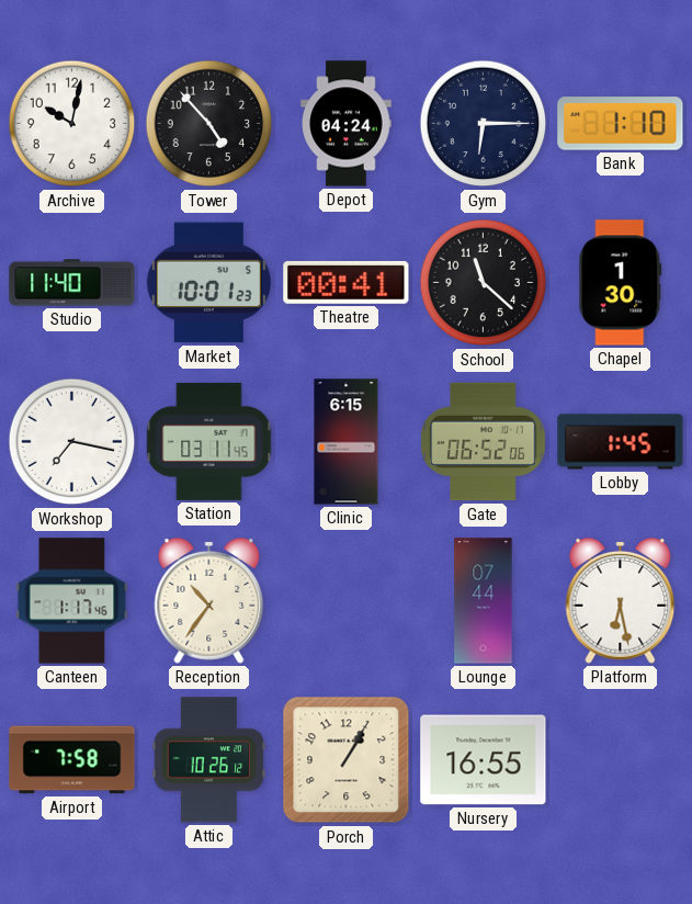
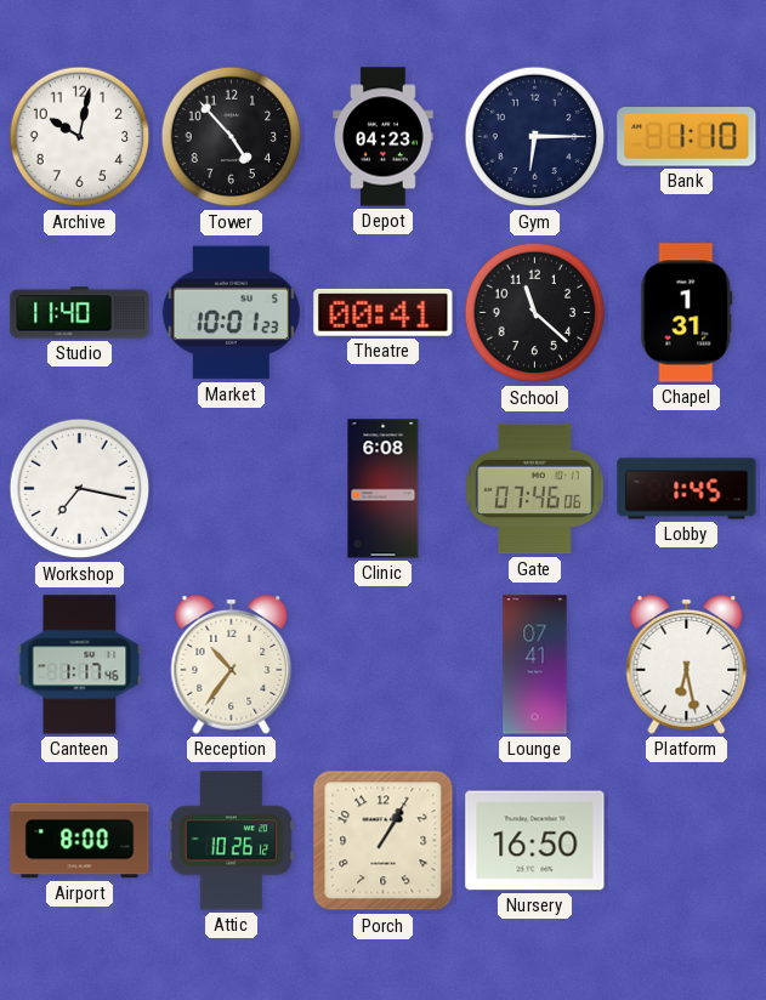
Depot: 04:24 -> 04:23 (384, 137)
Chapel: 1:30 -> 1:31 (687, 313)
Station: 03:11 -> none (209, 441)
Clinic: 6:15 -> 6:08 (384, 489)
Gate: 06:52 -> 07:46 (535, 489)
Lounge: 07:44 -> 07:41 (535, 665)
Airport: 7:58 -> 8:00 (80, 841)
Nursery: 16:55 -> 16:50 (535, 841)
